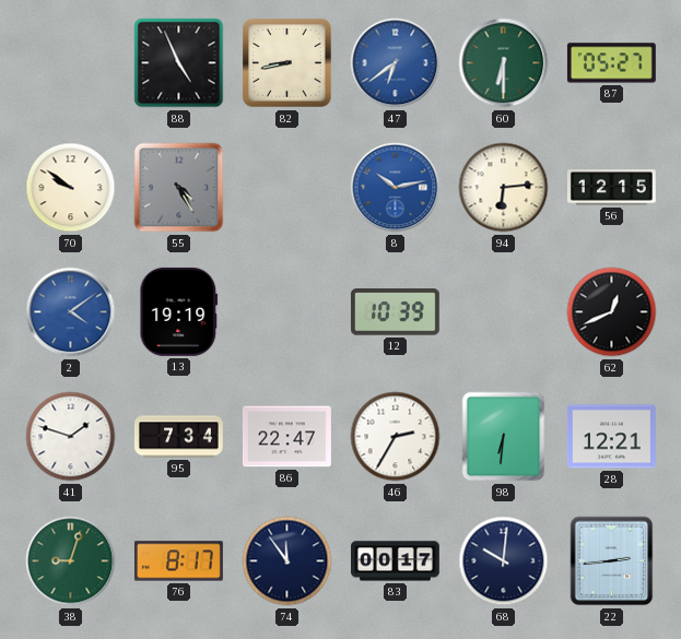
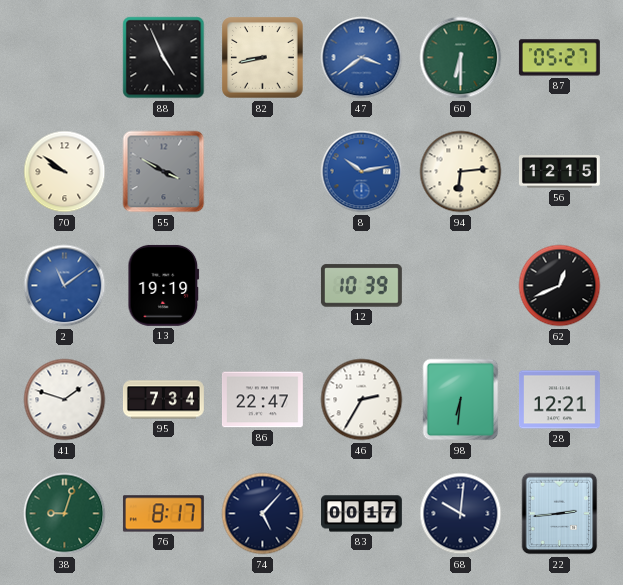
47: 6:39 -> 3:39 (362, 58)
55: 4:25 -> 3:50 (164, 172)
2: 4:09 -> 11:09 (65, 286)
74: 11:54 -> 5:07 (263, 514)
